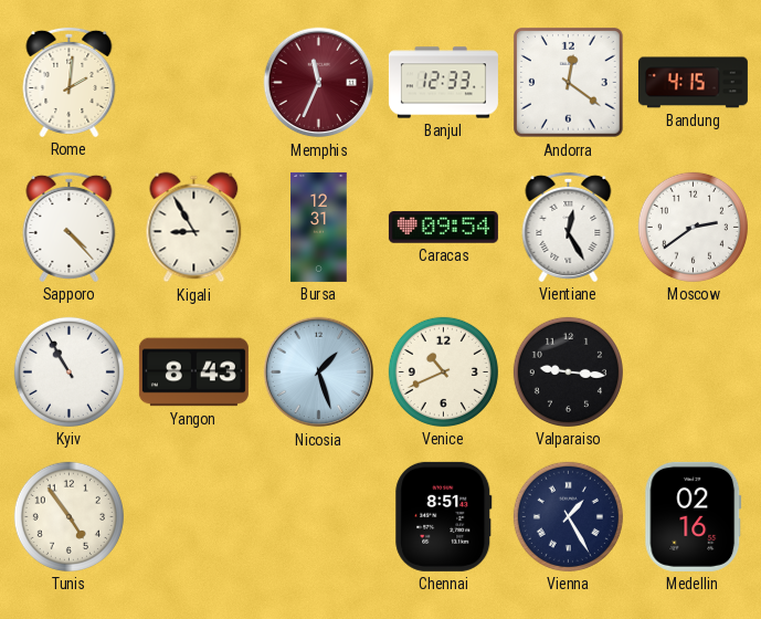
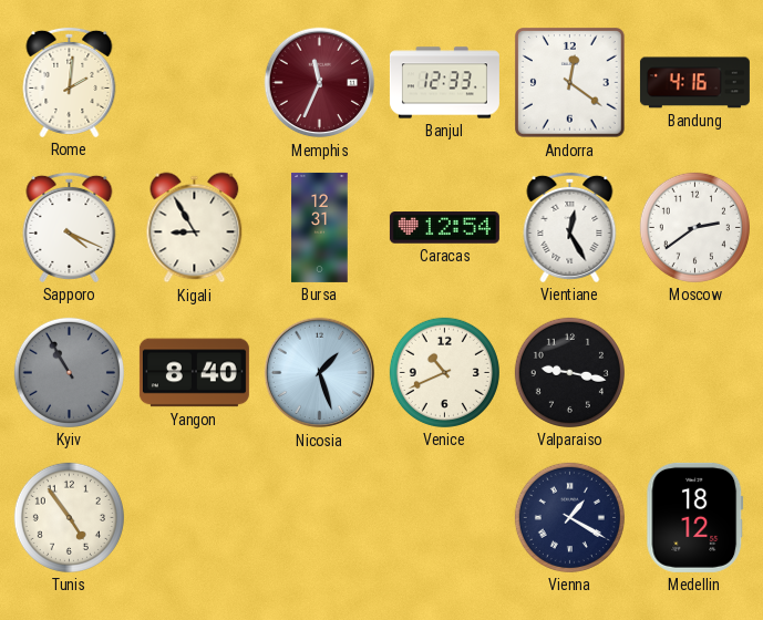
Bandung: 4:15 -> 4:16 (694, 83)
Sapporo: 4:23 -> 4:19 (70, 227)
Caracas: 09:54 -> 12:54 (444, 228)
Kyiv dial: white -> grey (69, 372)
Yangon: 8:43 -> 8:40 (194, 373)
Valparaiso: 9:16 -> 9:17 (569, 372)
Chennai: 8:51 -> none (444, 516)
Vienna: 1:25 -> 1:20 (569, 517)
Medellin: 02:16 -> 18:12 (695, 517)
